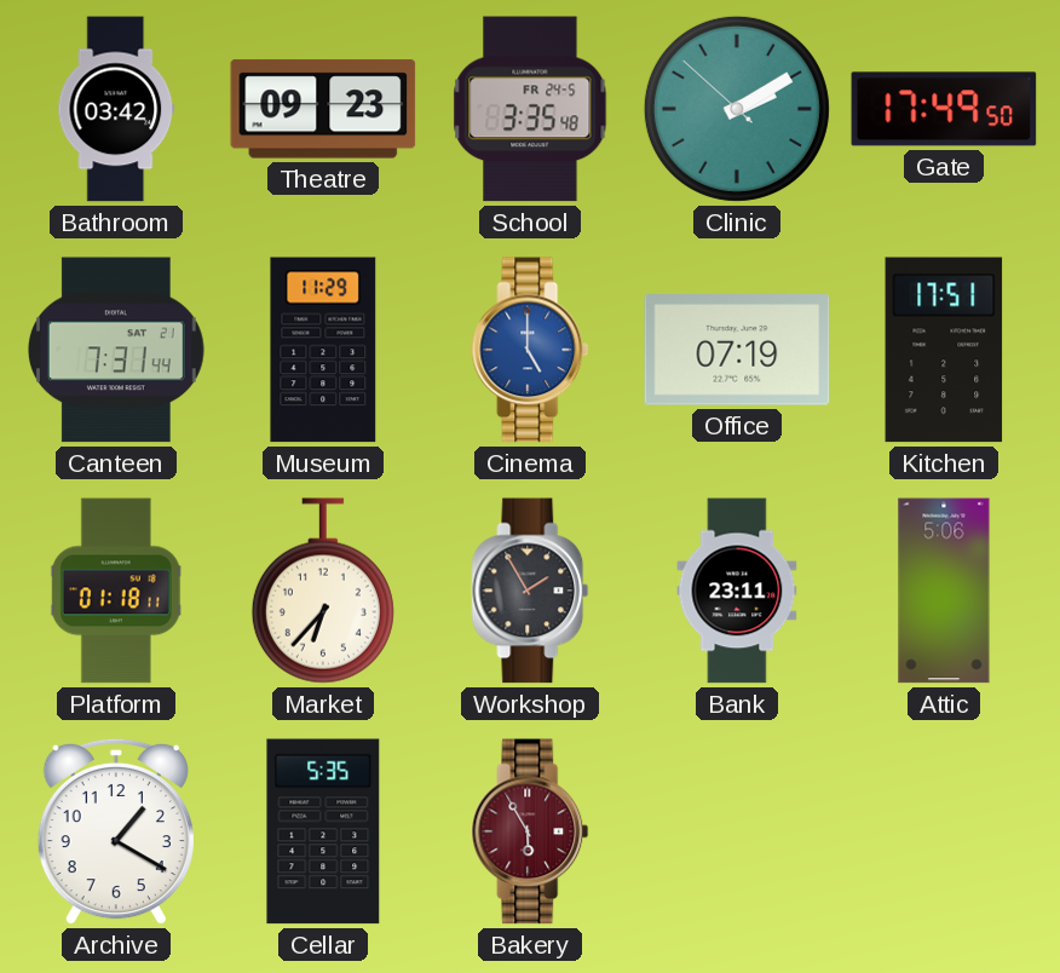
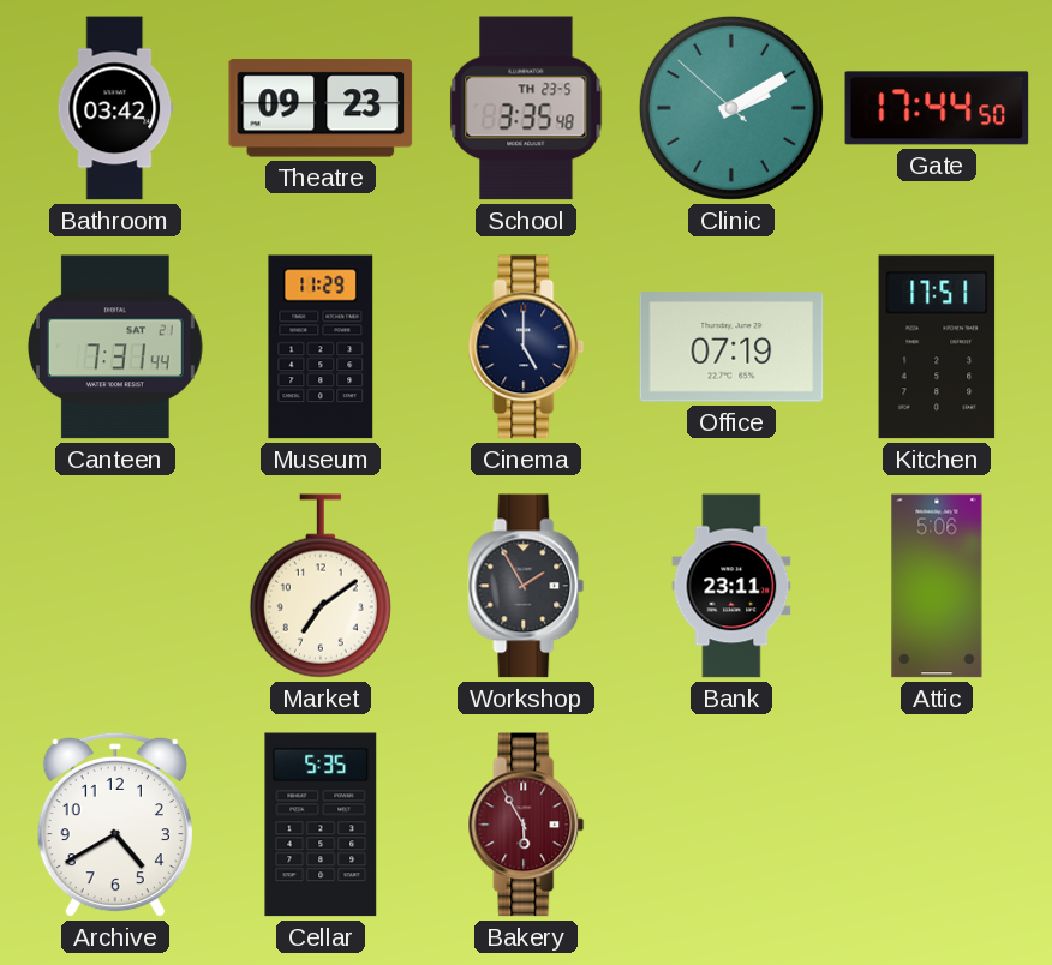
School date: FR 24-5 -> TH 23-5 (526, 108)
Gate: 17:49 -> 17:44 (937, 108)
Cinema dial: blue -> navy (526, 347)
Platform: 01:18 -> none (116, 591)
Market: 6:37 -> 7:09 (321, 586)
Archive: 1:20 -> 4:40 (115, 825)
